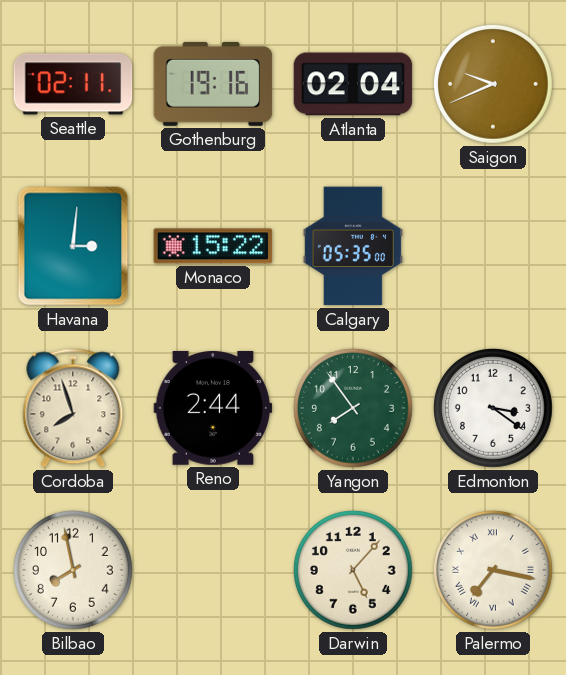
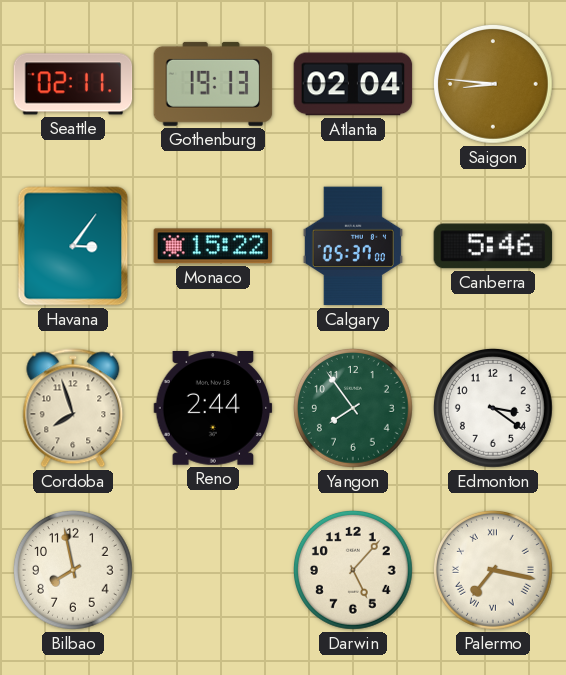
Gothenburg: 19:16 -> 19:13 (213, 84)
Saigon: 9:41 -> 8:46 (494, 85)
Havana: 3:01 -> 3:06 (73, 246)
Calgary: 05:35 -> 05:37 (353, 246)
Canberra: none -> 5:46 (493, 246)
